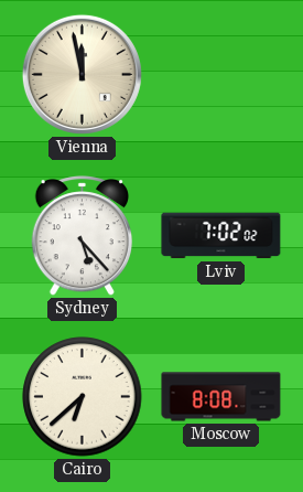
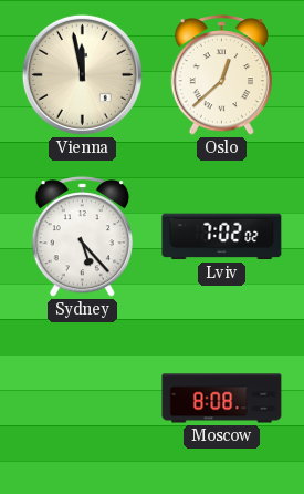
Oslo: none -> 12:38 (221, 75)
Cairo: 6:38 -> none (83, 397)
